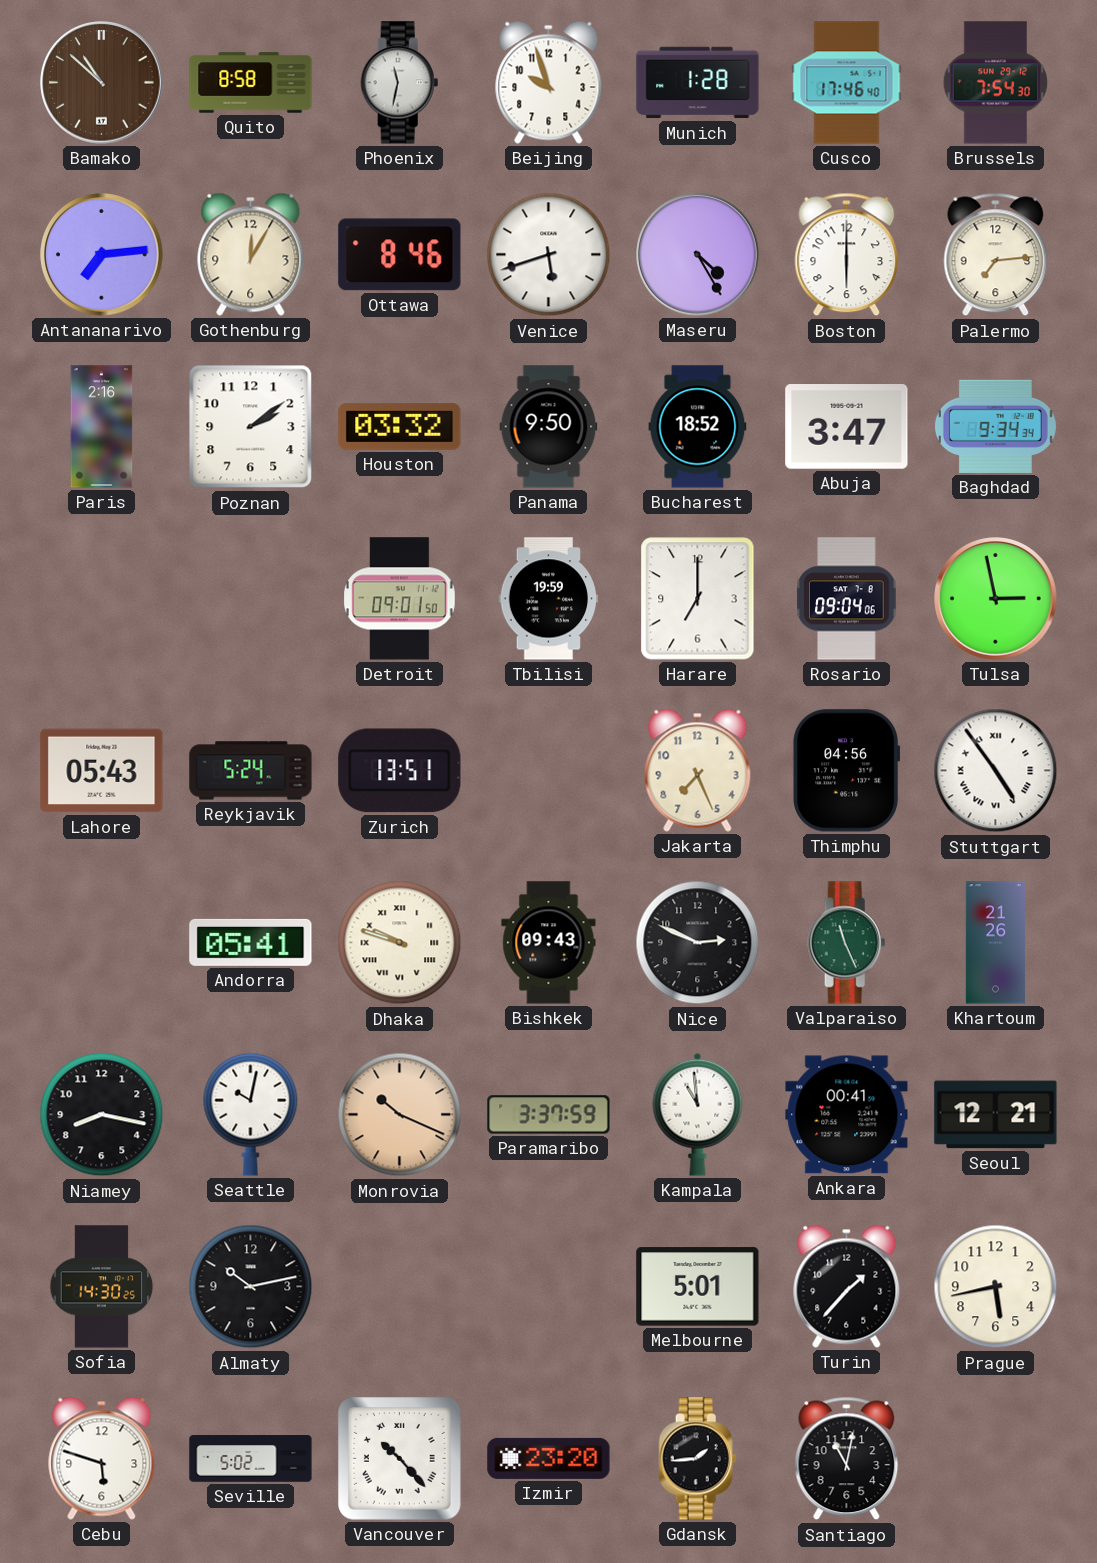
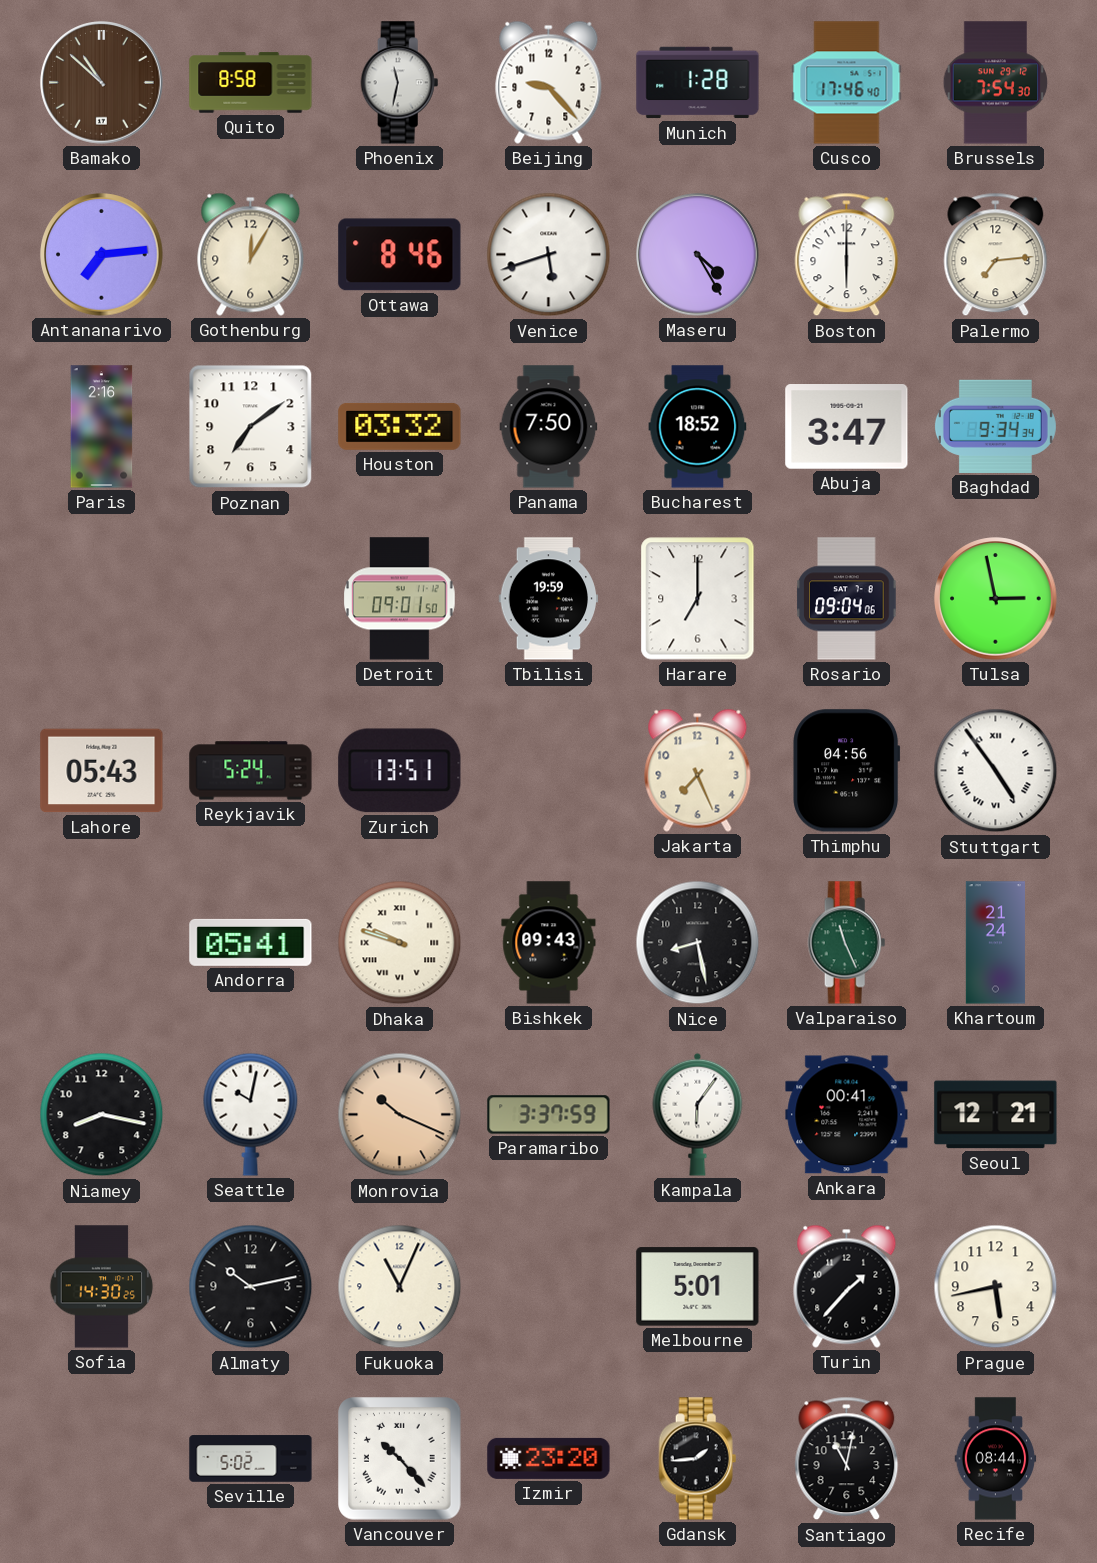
Beijing: 9:57 -> 9:23 (549, 82)
Poznan: 2:09 -> 7:09 (251, 427)
Panama: 9:50 -> 7:50 (549, 427)
Nice: 2:49 -> 8:28 (698, 943)
Khartoum: 21:26 -> 21:24 (995, 943)
Kampala: 10:59 -> 6:06 (698, 1114)
Fukuoka: none -> 11:04 (400, 1287)
Cebu: 5:48 -> none (102, 1458)
Recife: none -> 08:44 (996, 1459)
